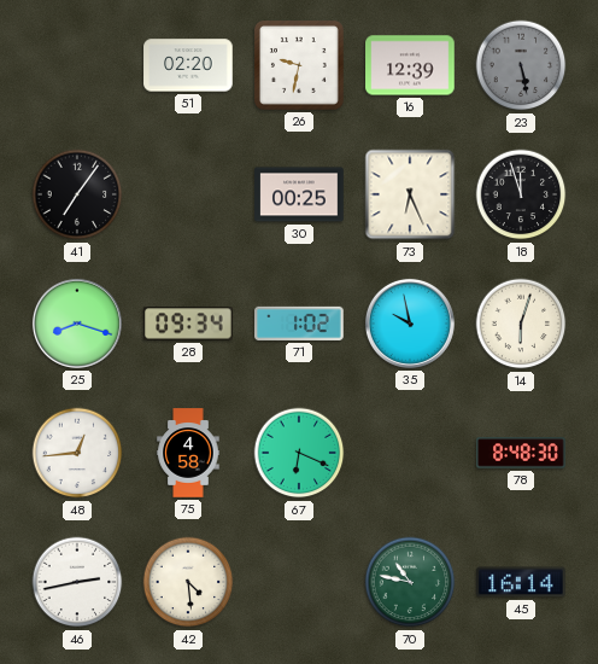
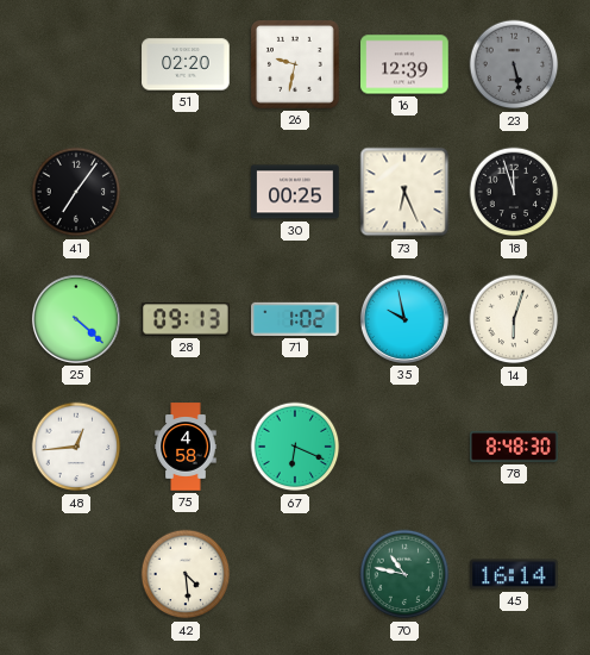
25: 8:18 -> 4:22 (76, 319)
28: 09:34 -> 09:13 (186, 319)
46: 2:43 -> none (77, 582)
